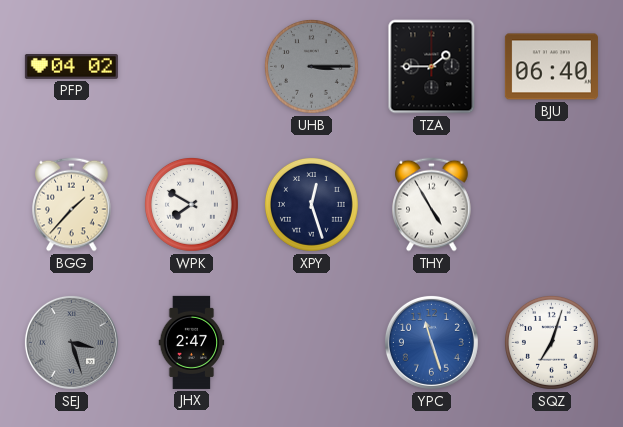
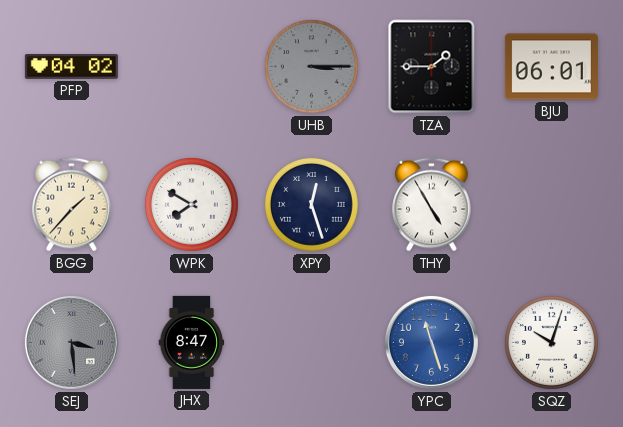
BJU: 06:40 -> 06:01 (551, 67)
SEJ: 3:27 -> 3:29 (71, 342)
JHX: 2:47 -> 8:47 (192, 342)
SQZ: 7:03 -> 10:03 (551, 342)
